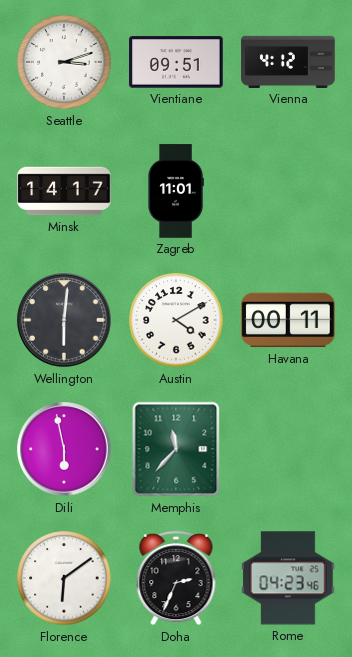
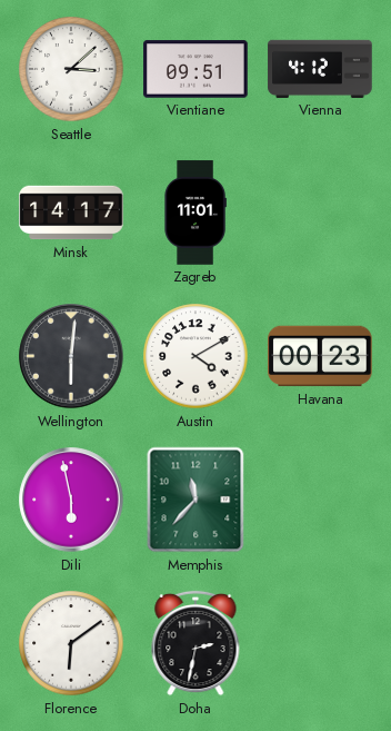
Seattle: 3:12 -> 3:08 (71, 69)
Havana: 00:11 -> 00:23 (320, 356)
Doha: 2:34 -> 2:32 (195, 643)
Rome: 04:23 -> none (288, 578)
